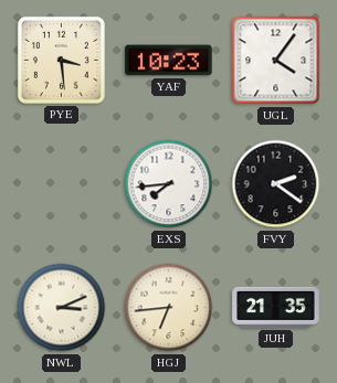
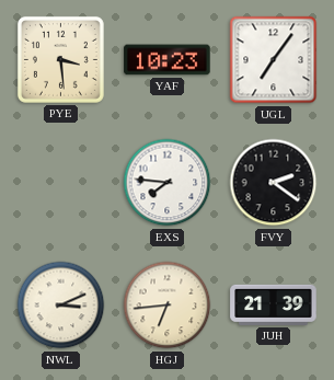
UGL: 4:06 -> 7:06 (274, 60)
EXS: 7:44 -> 7:46 (168, 183)
JUH: 21:35 -> 21:39 (274, 304)
